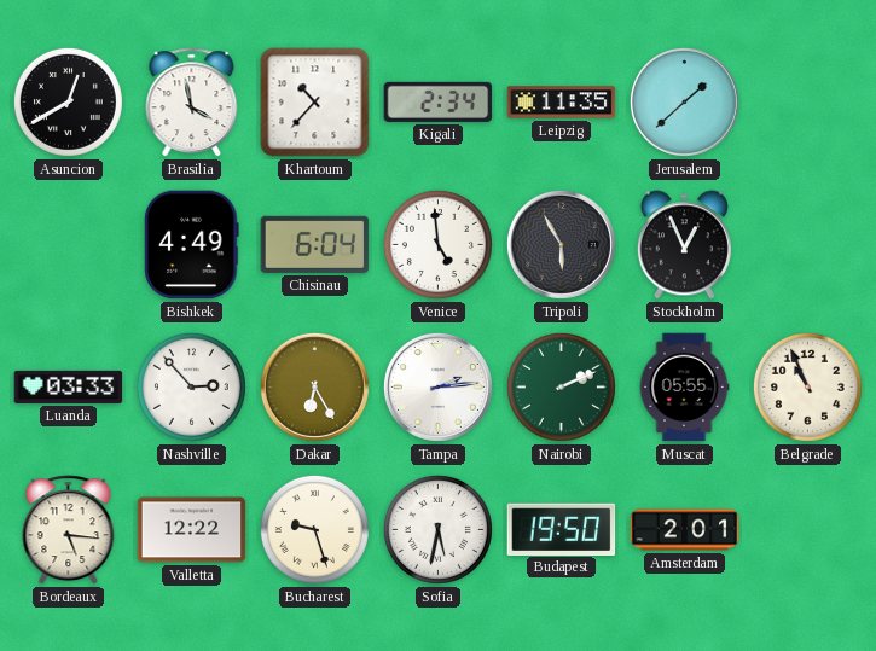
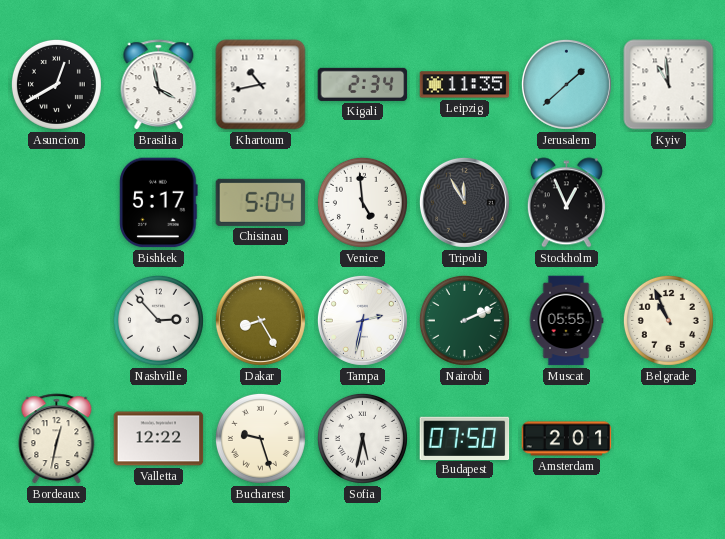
Khartoum: 10:37 -> 10:43 (261, 85)
Kyiv: none -> 10:59 (669, 85)
Bishkek: 4:49 -> 5:17 (159, 203)
Chisinau: 6:04 -> 5:04 (261, 202)
Tripoli: 5:55 -> 11:55 (464, 202)
Luanda: 03:33 -> none (69, 386)
Dakar: 6:25 -> 8:25 (260, 320)
Tampa: 2:14 -> 2:32 (362, 320)
Bordeaux: 5:16 -> 12:32 (57, 439)
Budapest: 19:50 -> 07:50 (465, 438)
